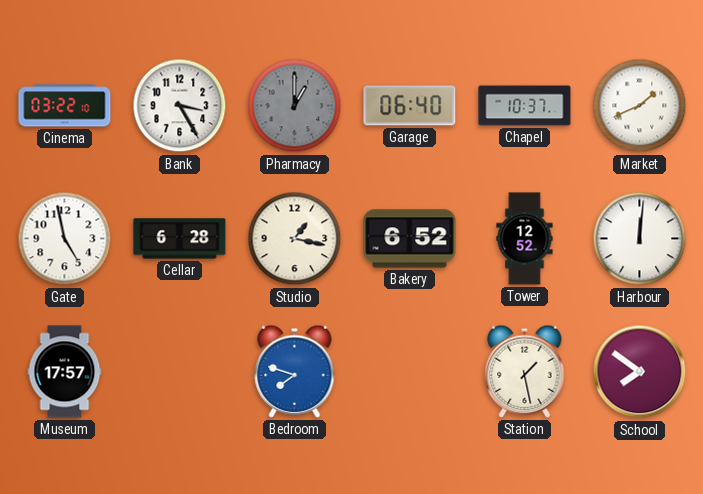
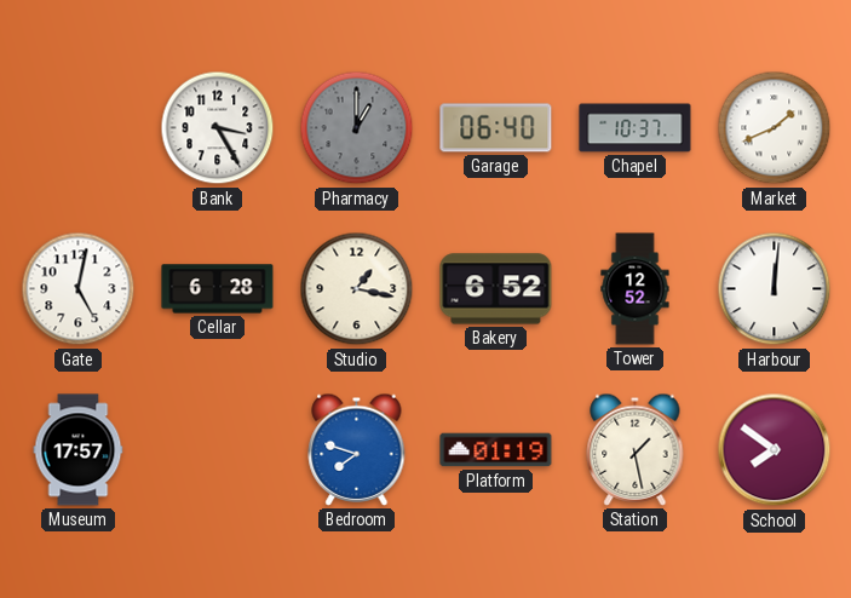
Cinema: 03:22 -> none (65, 106)
Gate: 4:58 -> 5:02 (79, 289)
Platform: none -> 01:19 (496, 450)
